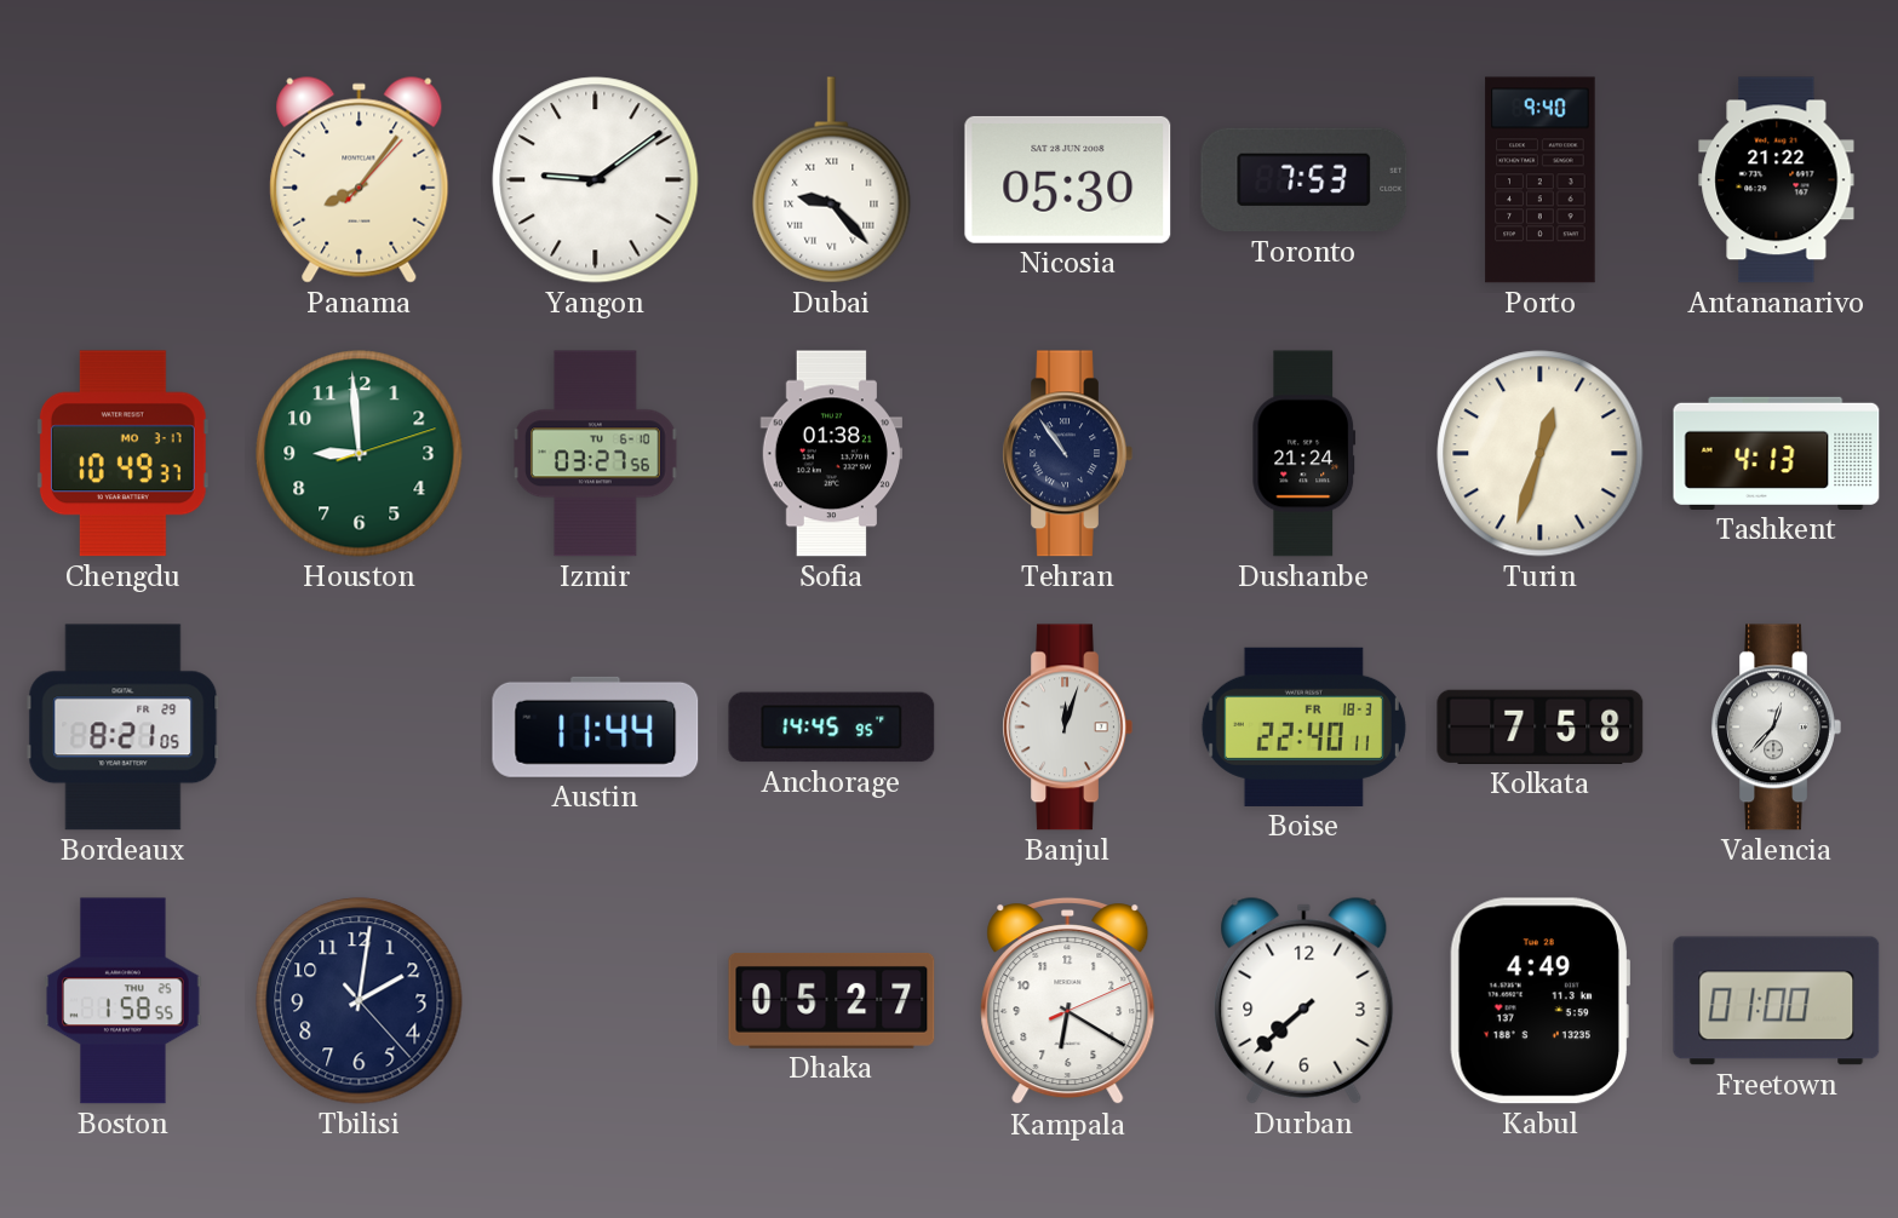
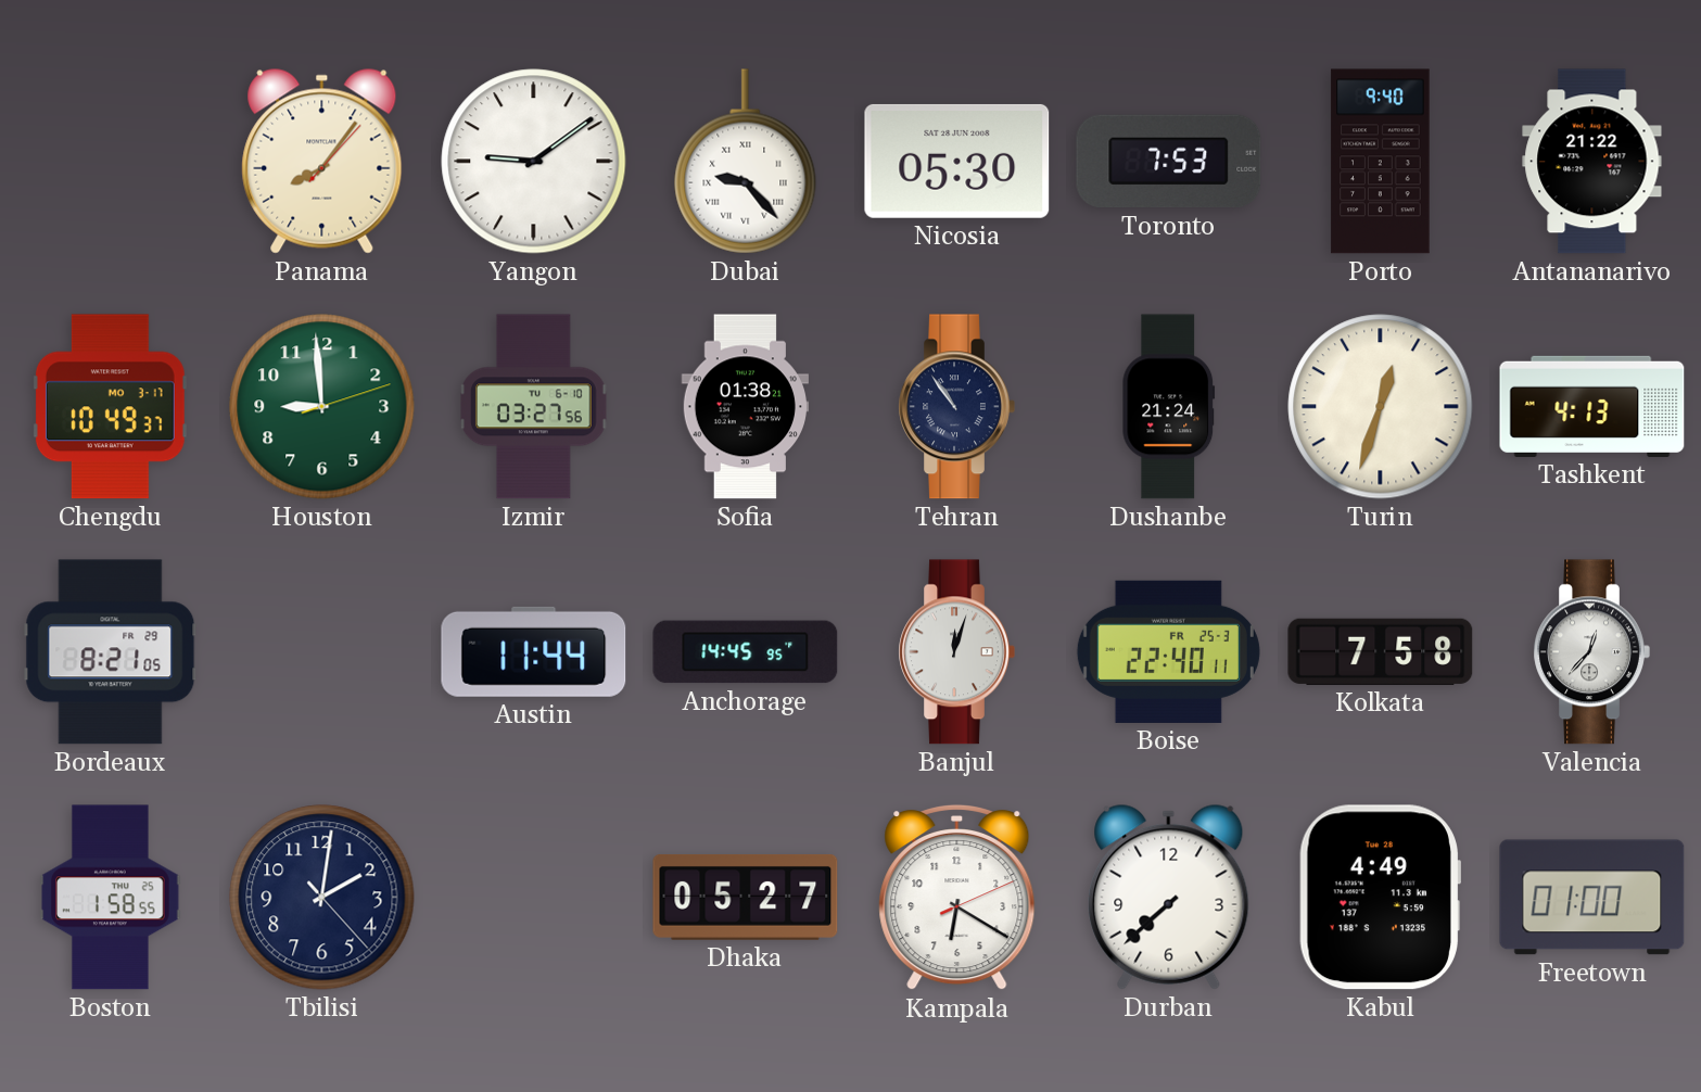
Boise date: FR 18-3 -> FR 25-3 (1168, 651)
